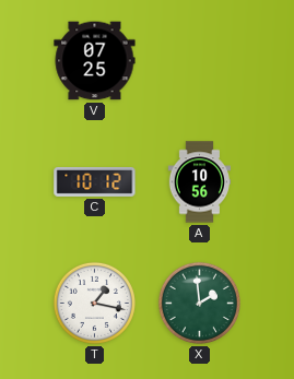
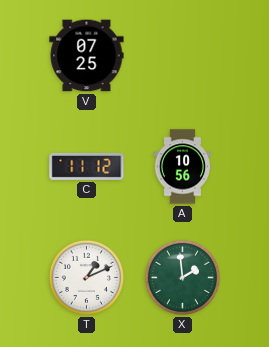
C: 10:12 -> 11:12 (87, 166)
T: 1:17 -> 1:11 (86, 277)
